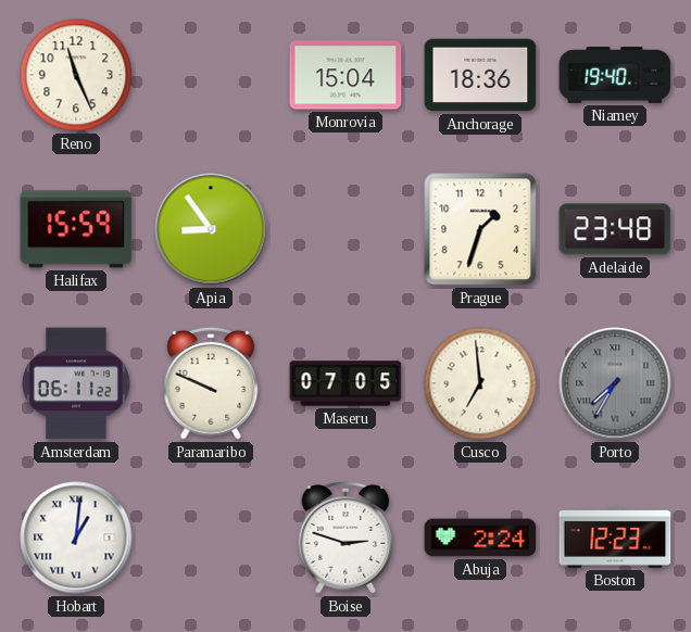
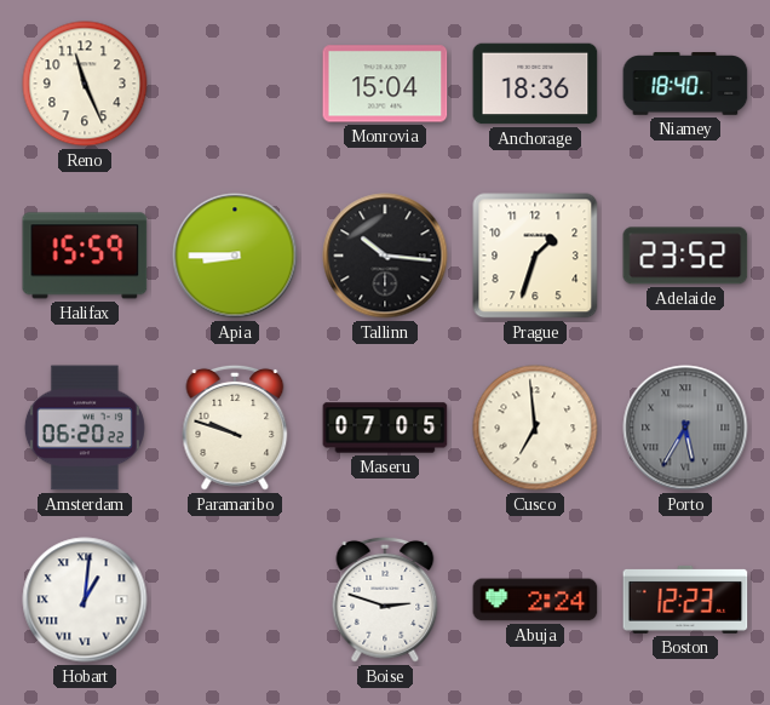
Niamey: 19:40 -> 18:40 (685, 84)
Apia: 8:54 -> 8:45 (235, 256)
Tallinn: none -> 10:16 (385, 256)
Adelaide: 23:48 -> 23:52 (685, 256)
Amsterdam: 06:11 -> 06:20 (85, 428)
Paramaribo: 9:49 -> 9:48 (235, 428)
Porto: 7:35 -> 5:35 (685, 428)
